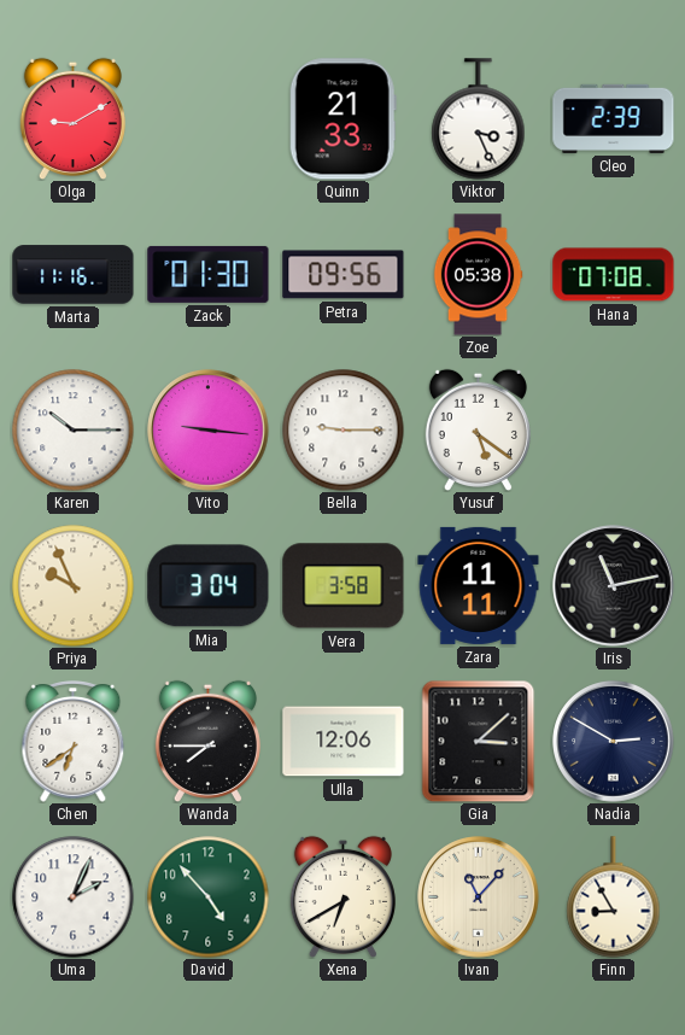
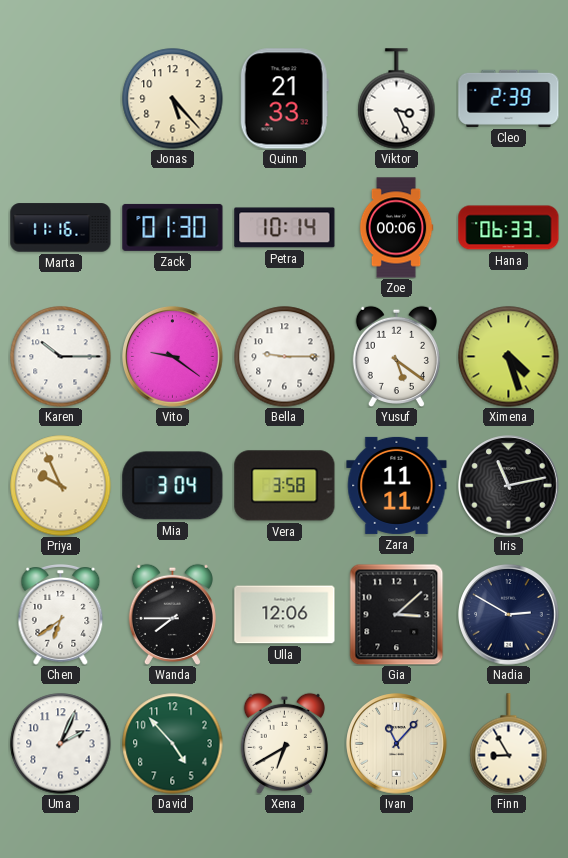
Olga: 9:10 -> none (72, 118)
Jonas: none -> 5:23 (173, 99)
Petra: 09:56 -> 10:14 (285, 228)
Zoe: 05:38 -> 00:06 (396, 228)
Hana: 07:08 -> 06:33 (509, 228)
Vito: 9:16 -> 9:21 (173, 357)
Ximena: none -> 4:27 (509, 357)
